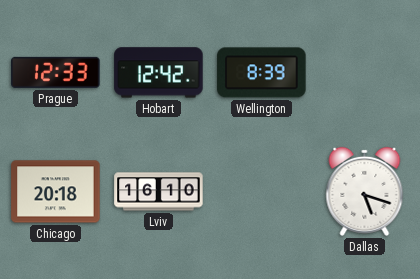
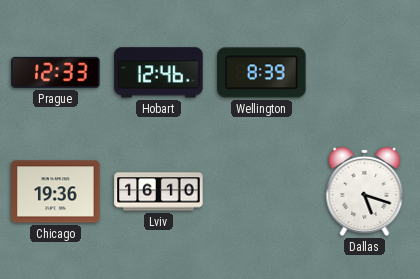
Hobart: 12:42 -> 12:46 (159, 73)
Chicago: 20:18 -> 19:36 (56, 192)
